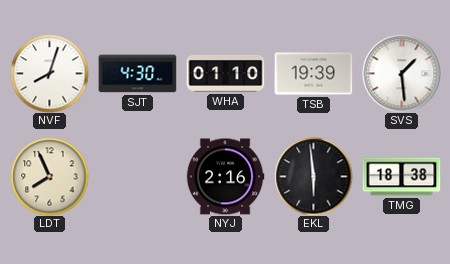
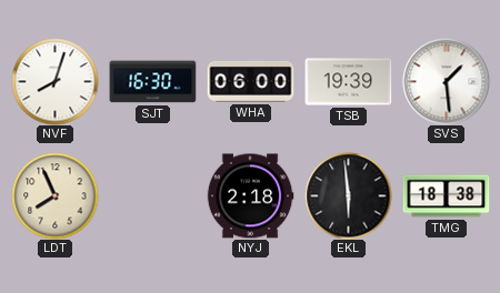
SJT: 4:30 -> 16:30 (152, 82)
WHA: 01:10 -> 06:00 (250, 81)
NYJ: 2:16 -> 2:18 (250, 196)
